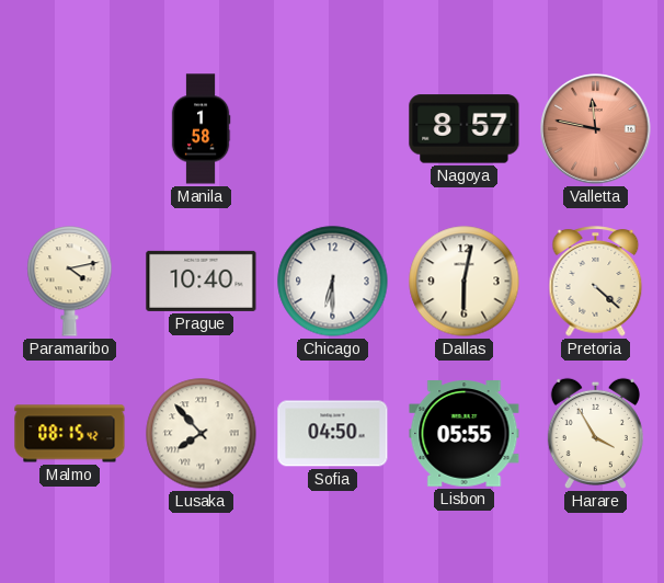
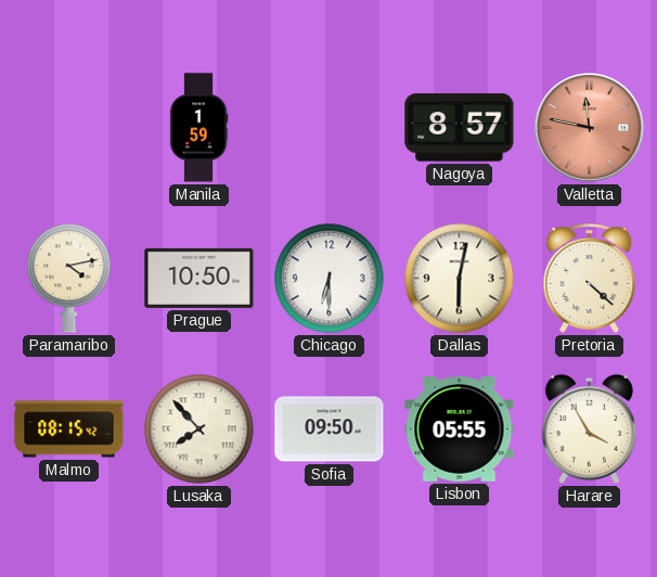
Manila: 1:58 -> 1:59 (198, 128)
Prague: 10:40 -> 10:50 (199, 278)
Sofia: 04:50 -> 09:50 (330, 429)
